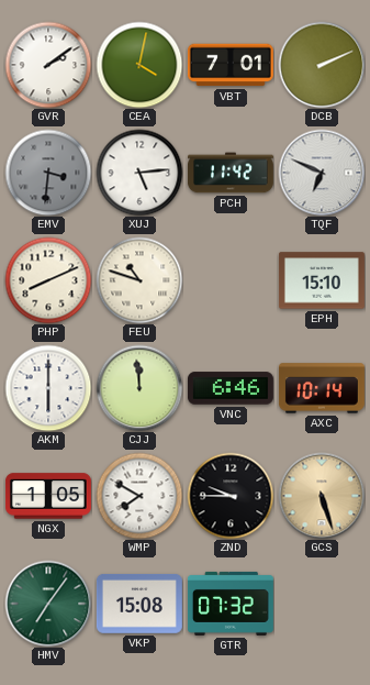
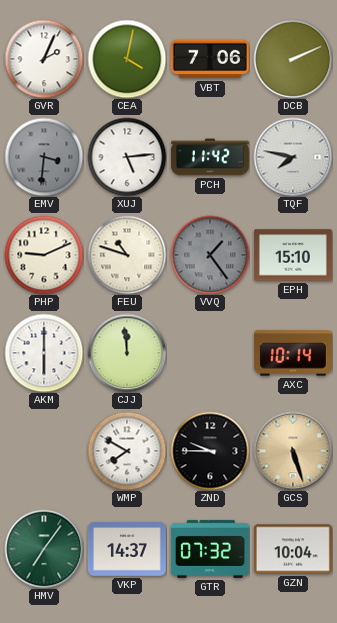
GVR: 2:09 -> 2:04 (44, 59)
VBT: 7:01 -> 7:06 (210, 59)
TQF: 6:49 -> 7:47 (293, 157)
PHP: 8:11 -> 9:11 (44, 255)
VVQ: none -> 1:24 (210, 255)
VNC: 6:46 -> none (231, 388)
NGX: 1:05 -> none (48, 496)
VKP: 15:08 -> 14:37 (127, 549)
GZN: none -> 10:04 (293, 549)
